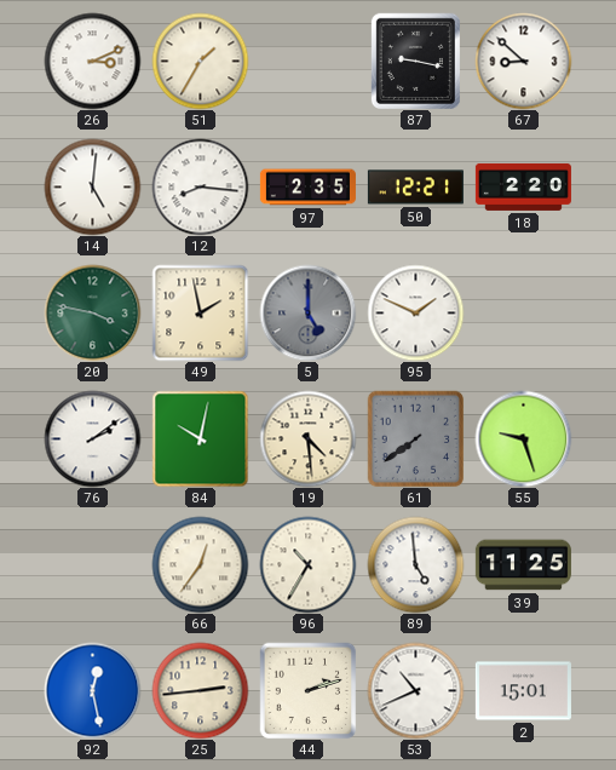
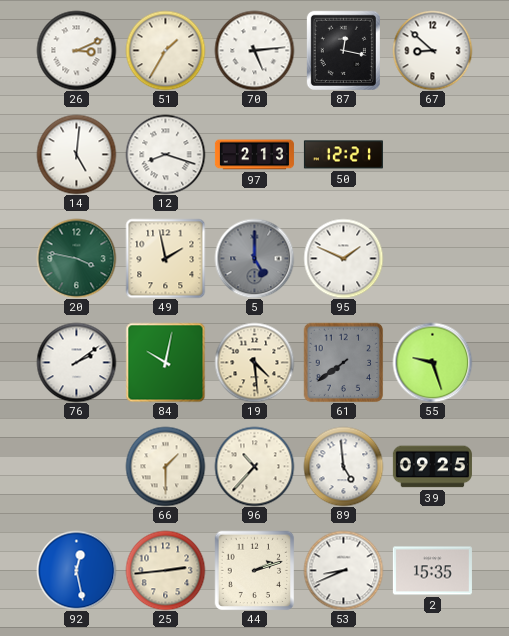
70: none -> 5:14 (254, 50)
87: 9:17 -> 12:17 (343, 50)
12: 8:16 -> 8:18 (165, 154)
97: 2:35 -> 2:13 (254, 155)
18: 2:20 -> none (523, 186)
66: 12:36 -> 1:30 (165, 466)
96: 10:35 -> 10:37 (254, 466)
39: 11:25 -> 09:25 (432, 467)
53: 10:41 -> 8:41 (343, 570)
2: 15:01 -> 15:35 (432, 571)
